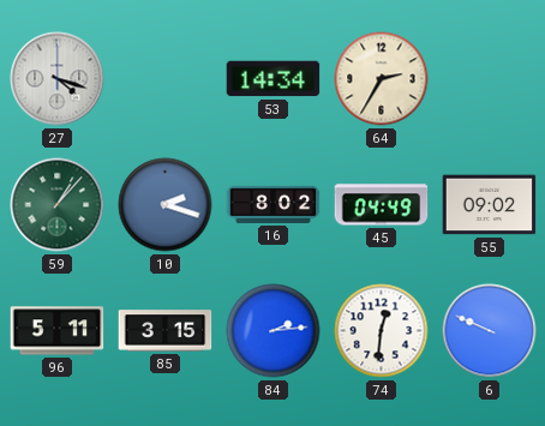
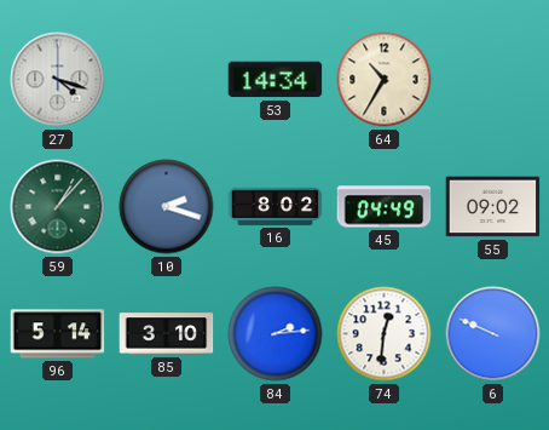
64: 2:35 -> 10:35 (385, 80)
96: 5:11 -> 5:14 (58, 334)
85: 3:15 -> 3:10 (167, 334)
